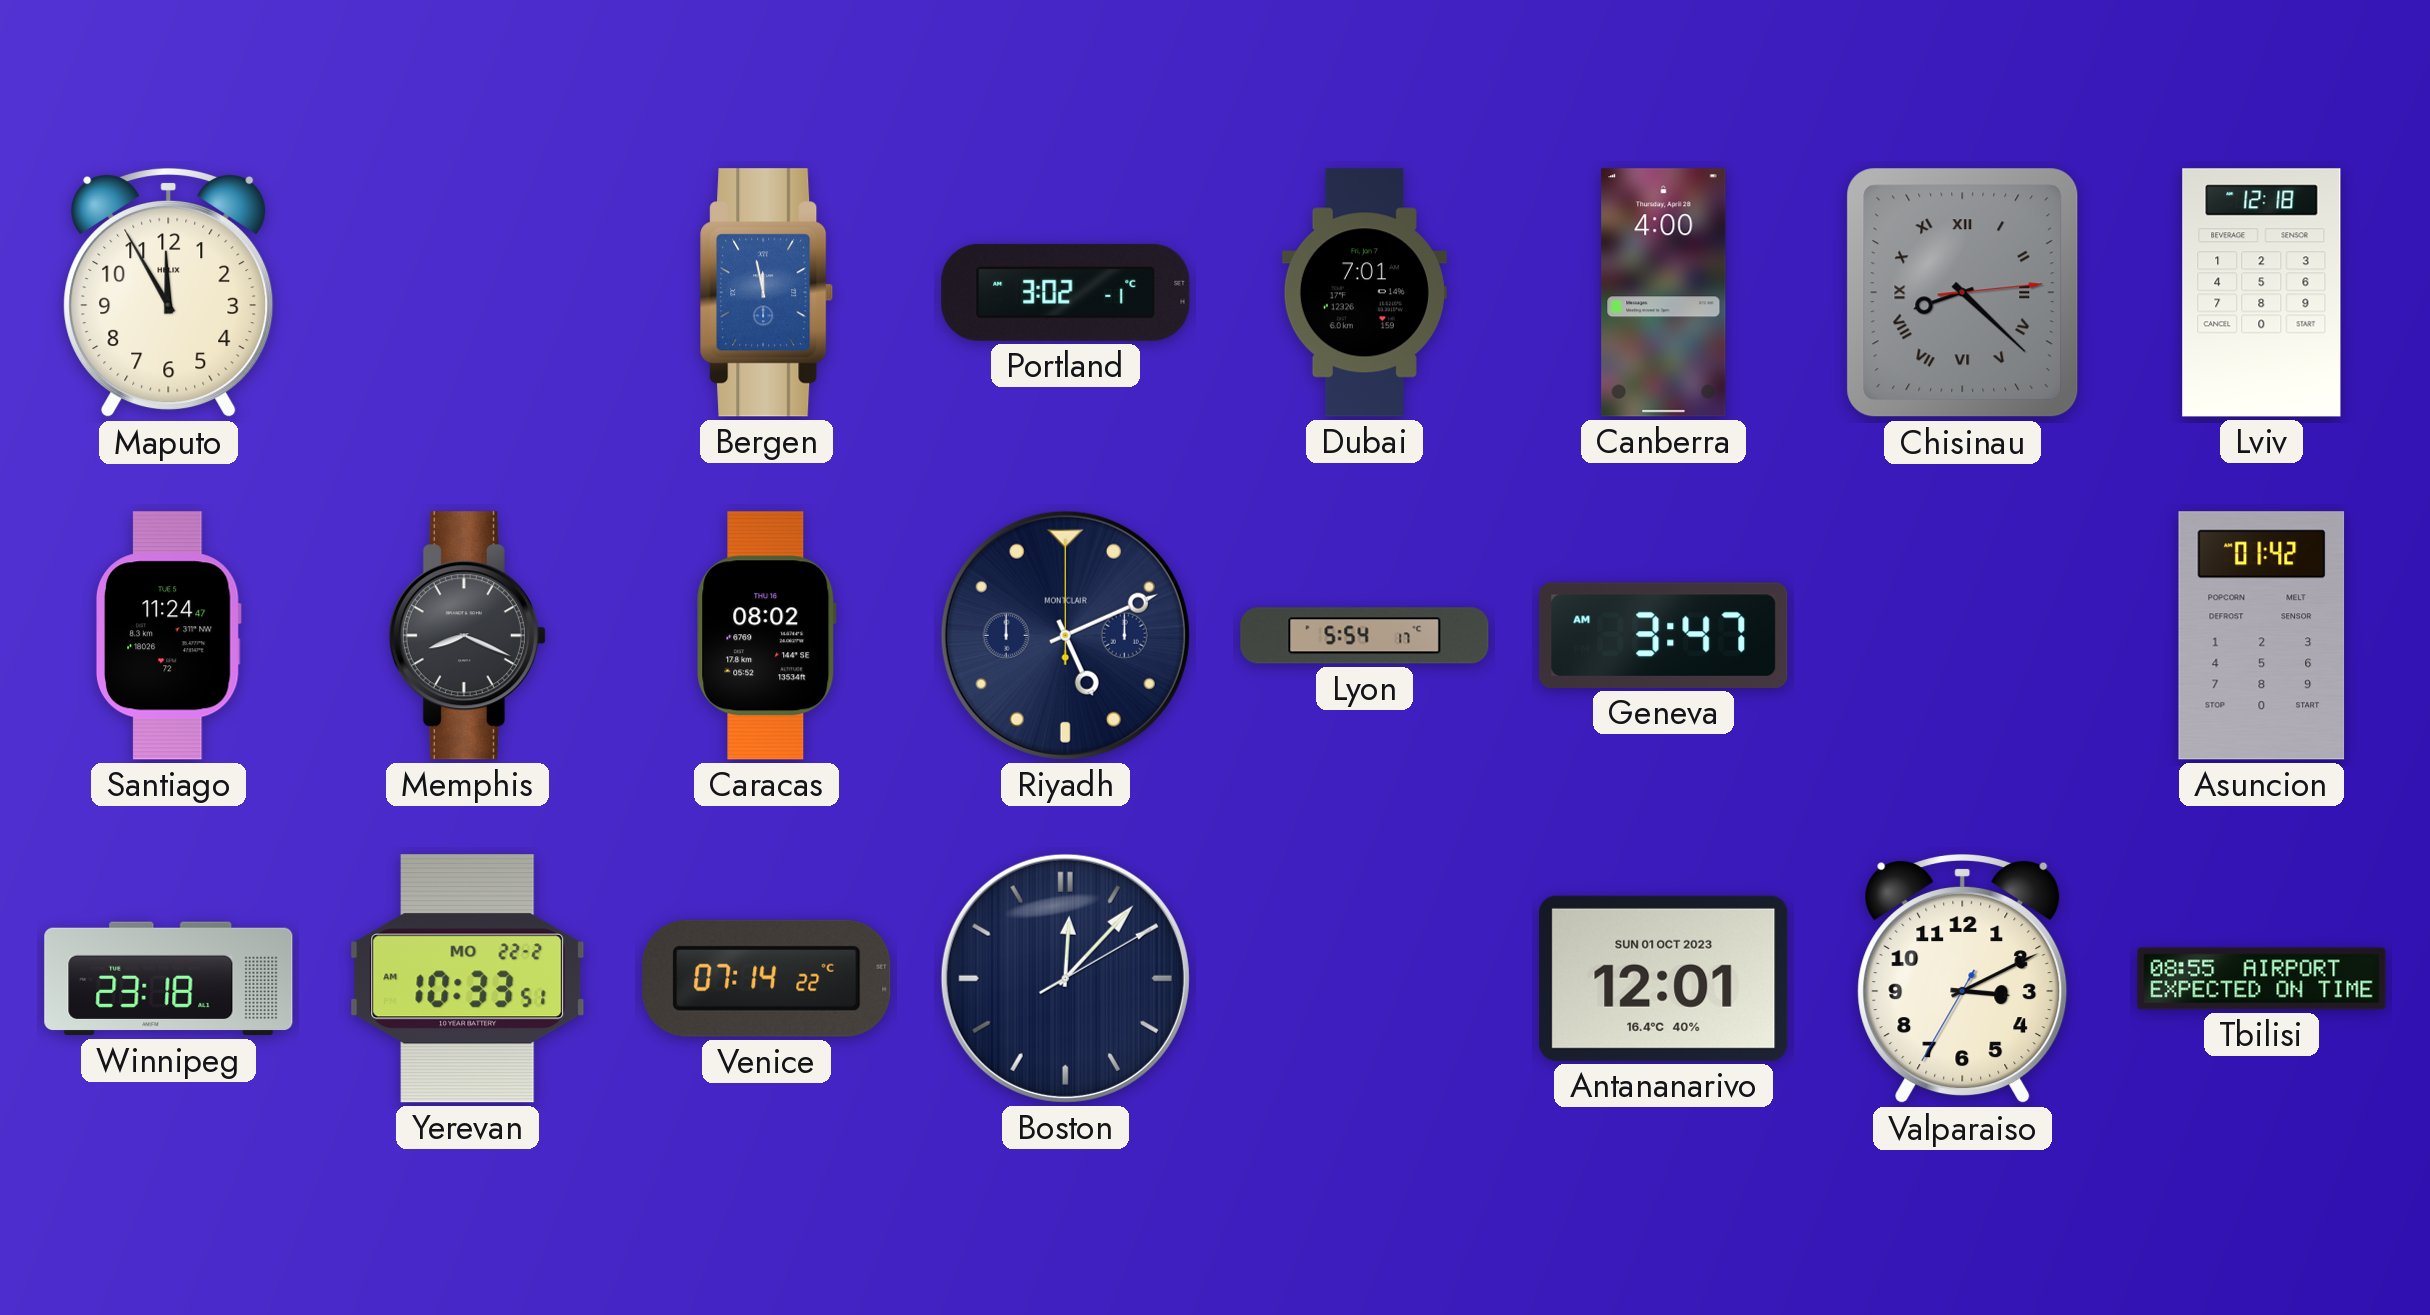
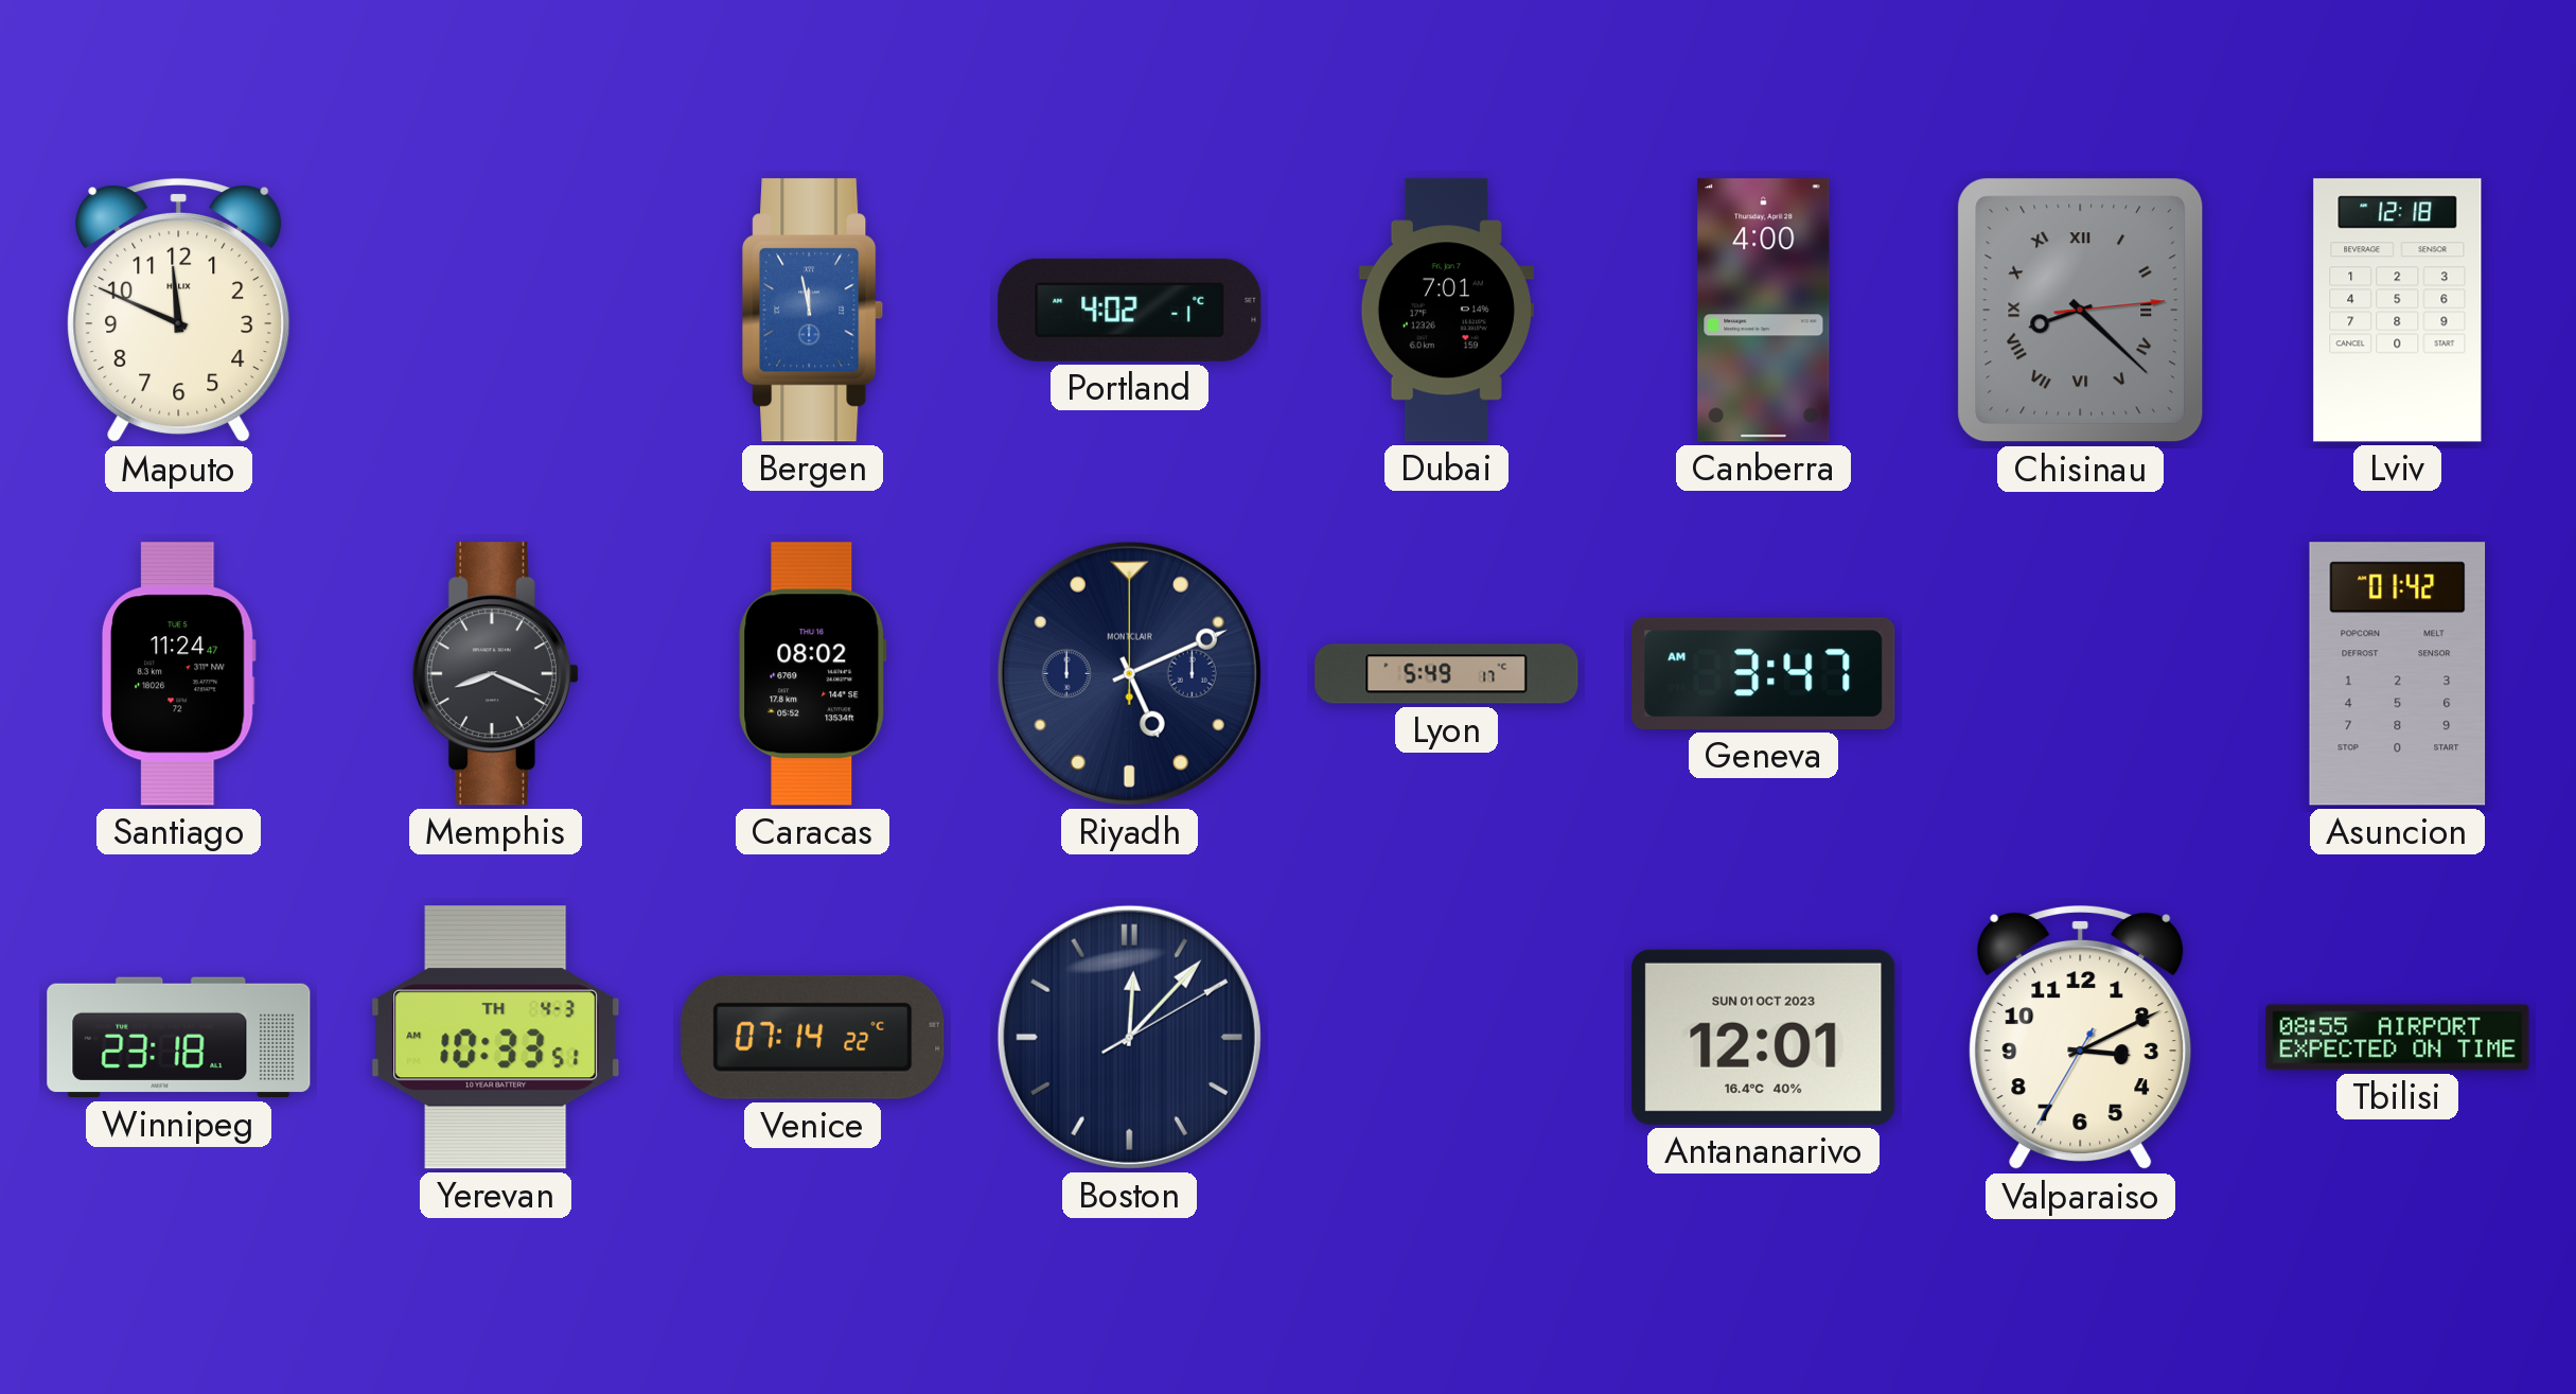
Maputo: 11:55 -> 11:49 (179, 312)
Portland: 3:02 -> 4:02 (1130, 310)
Lyon: 5:54 -> 5:49 (1447, 674)
Yerevan date: MO 22-2 -> TH 4-3 (496, 1038)
